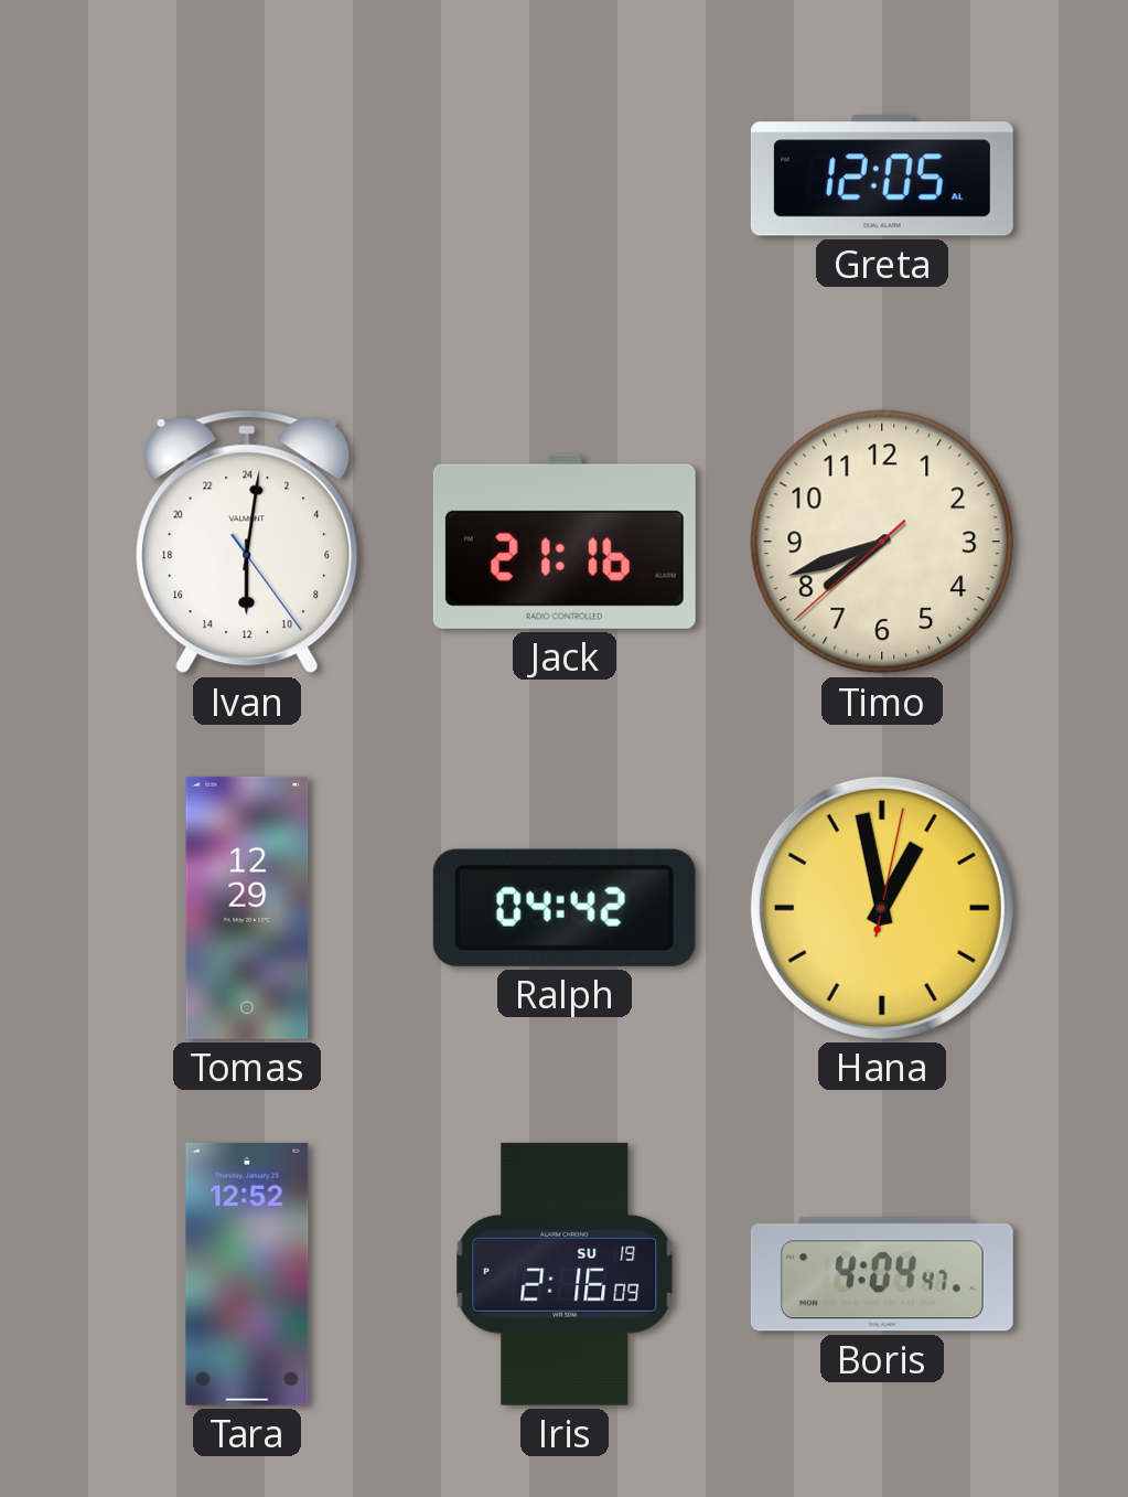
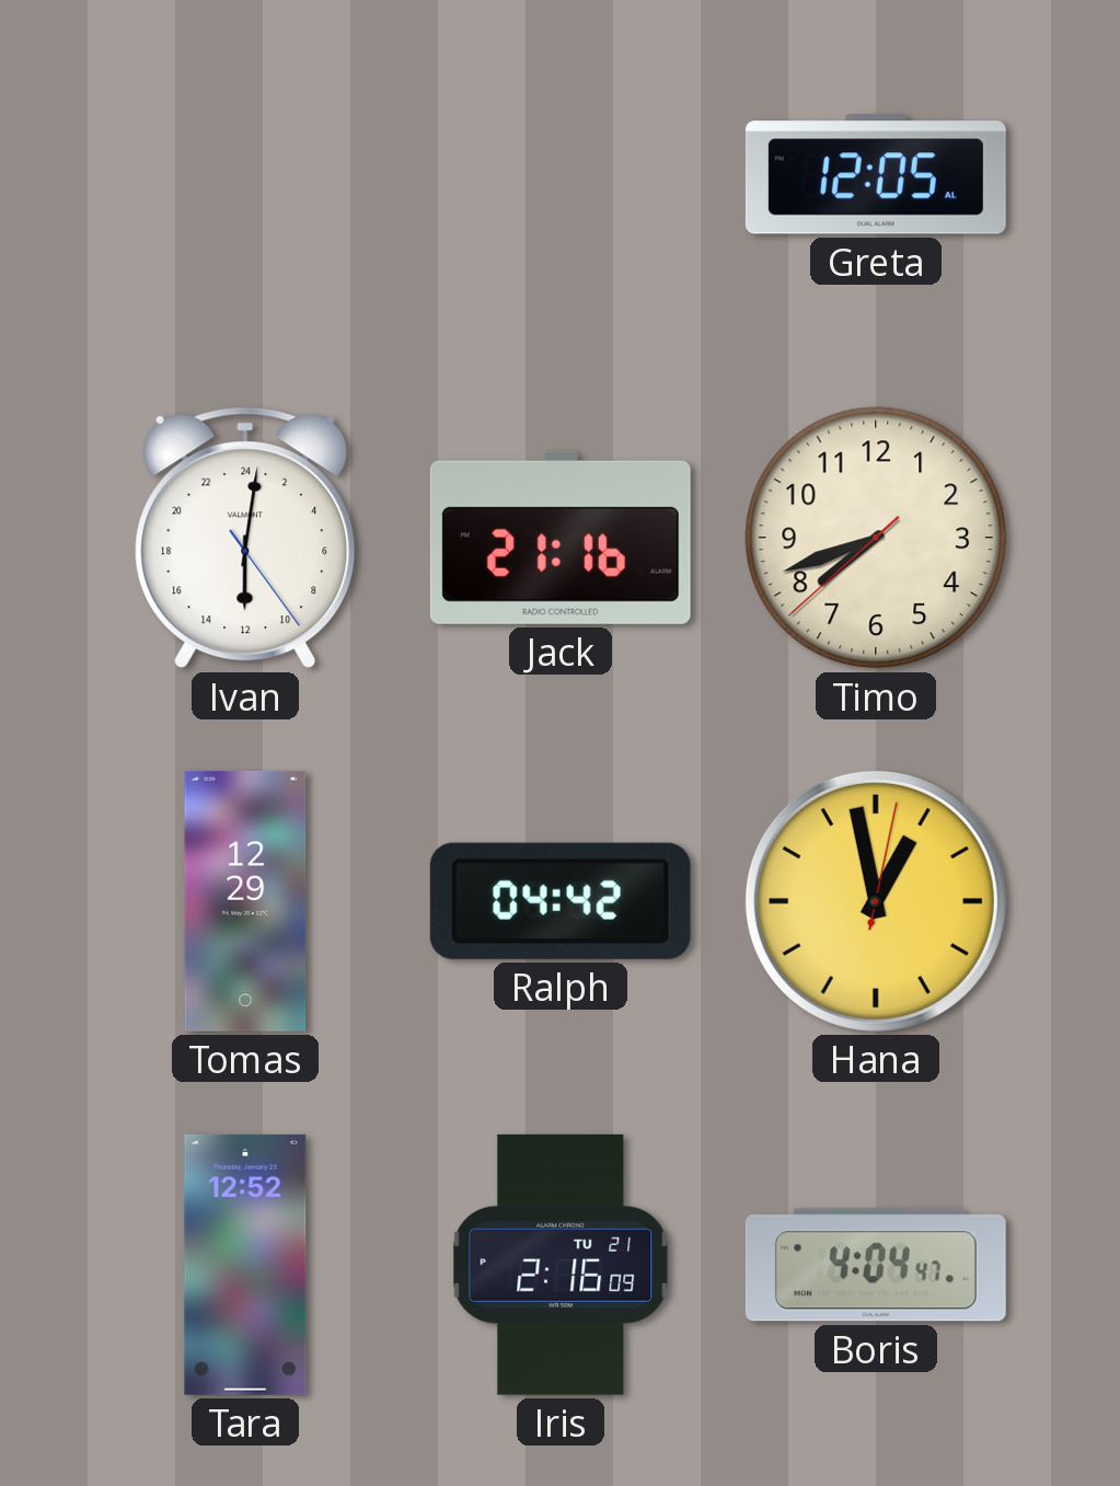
Iris date: SU 19 -> TU 21 (561, 1265)
